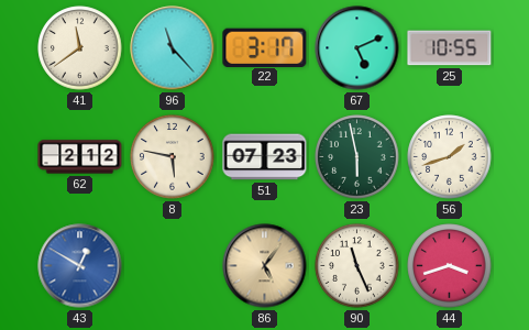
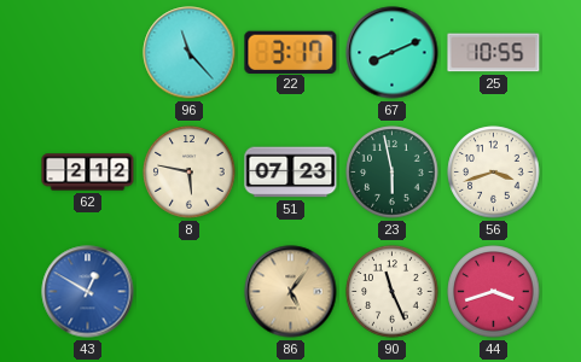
41: 11:39 -> none (80, 48)
67: 5:11 -> 8:11 (393, 53)
56: 1:42 -> 3:42 (494, 173)
